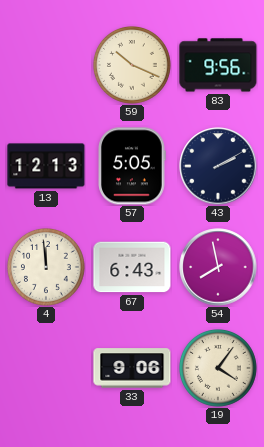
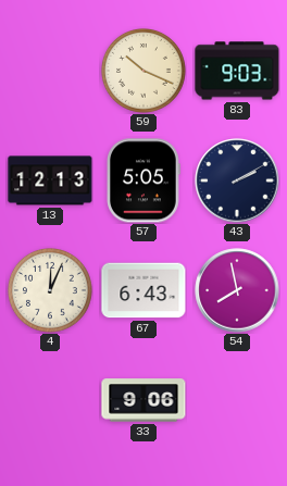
83: 9:56 -> 9:03 (237, 71)
4: 11:59 -> 12:04 (50, 290)
19: 4:06 -> none (218, 368)
